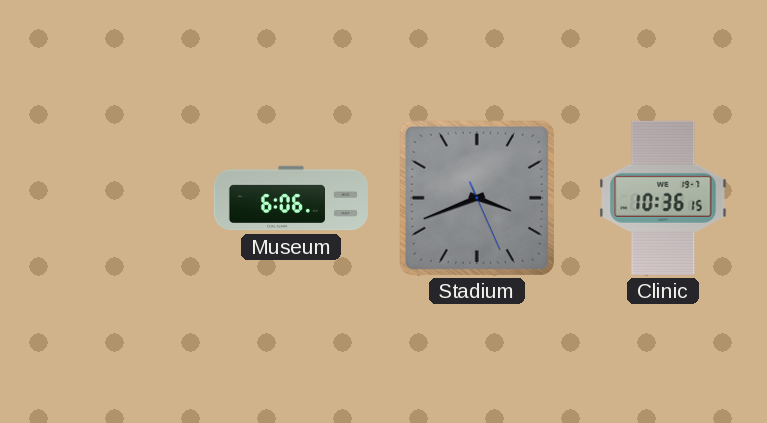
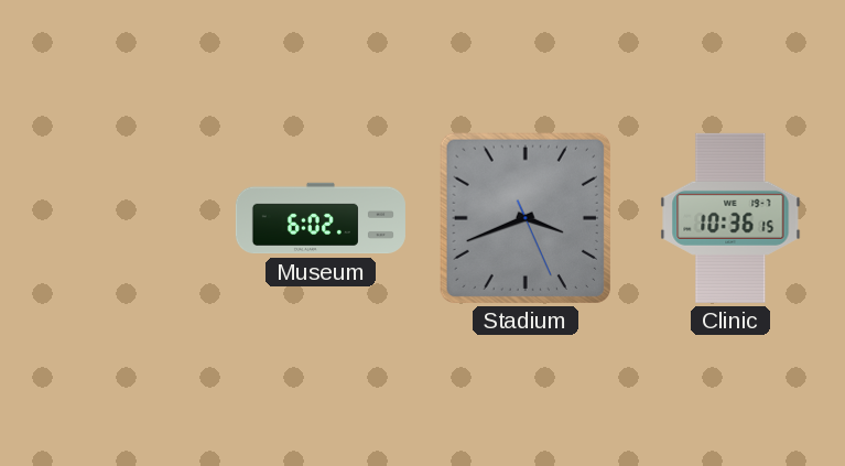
Museum: 6:06 -> 6:02 (321, 218)
